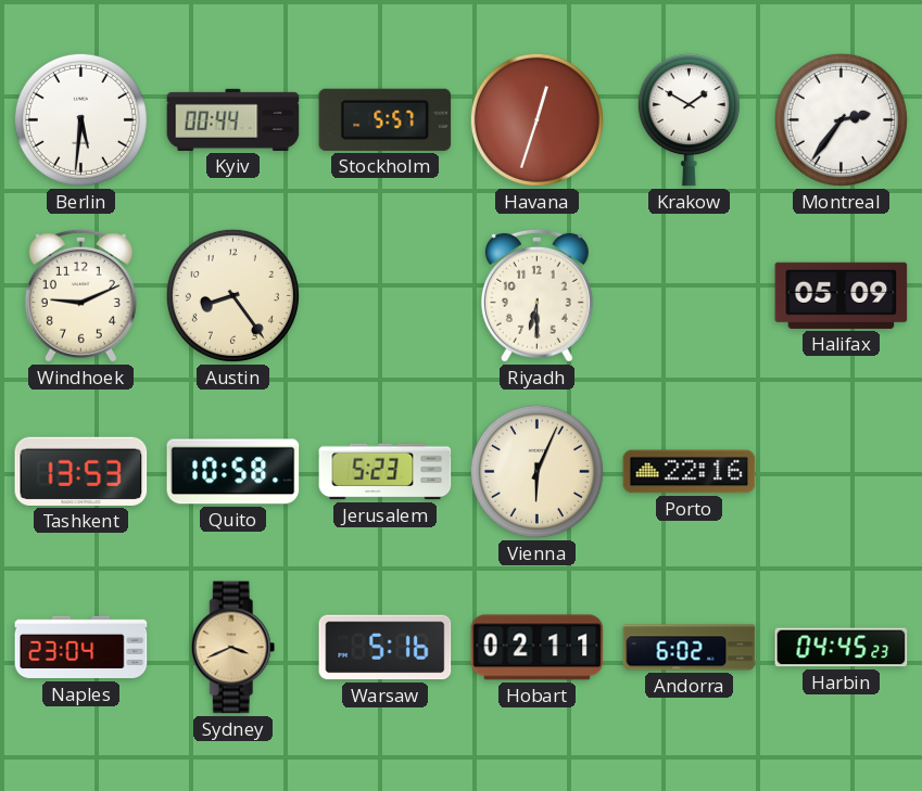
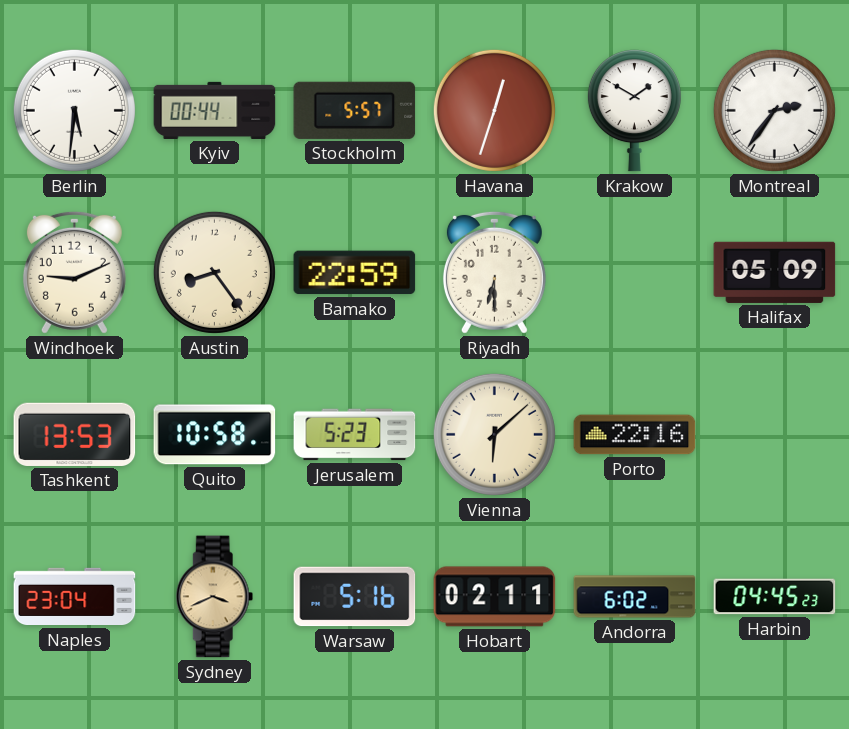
Bamako: none -> 22:59 (355, 273)
Vienna: 6:04 -> 6:08 (494, 434)
